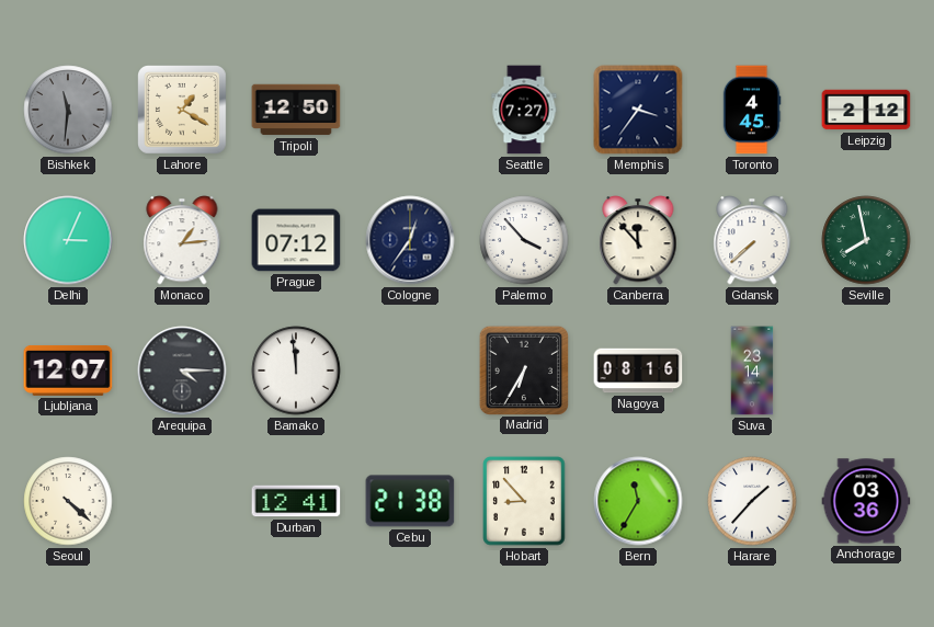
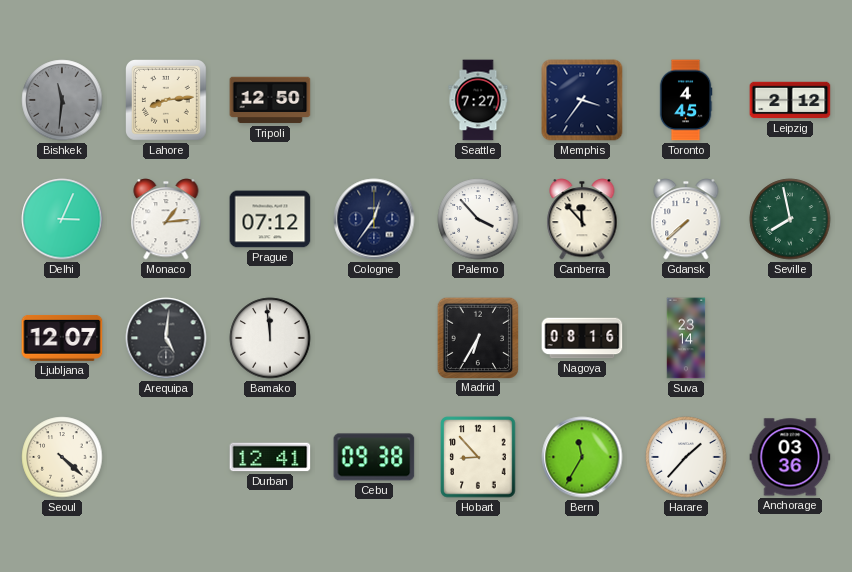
Lahore: 1:20 -> 8:14 (167, 101)
Arequipa: 4:15 -> 5:01 (166, 338)
Cebu: 21:38 -> 09:38 (374, 457)
